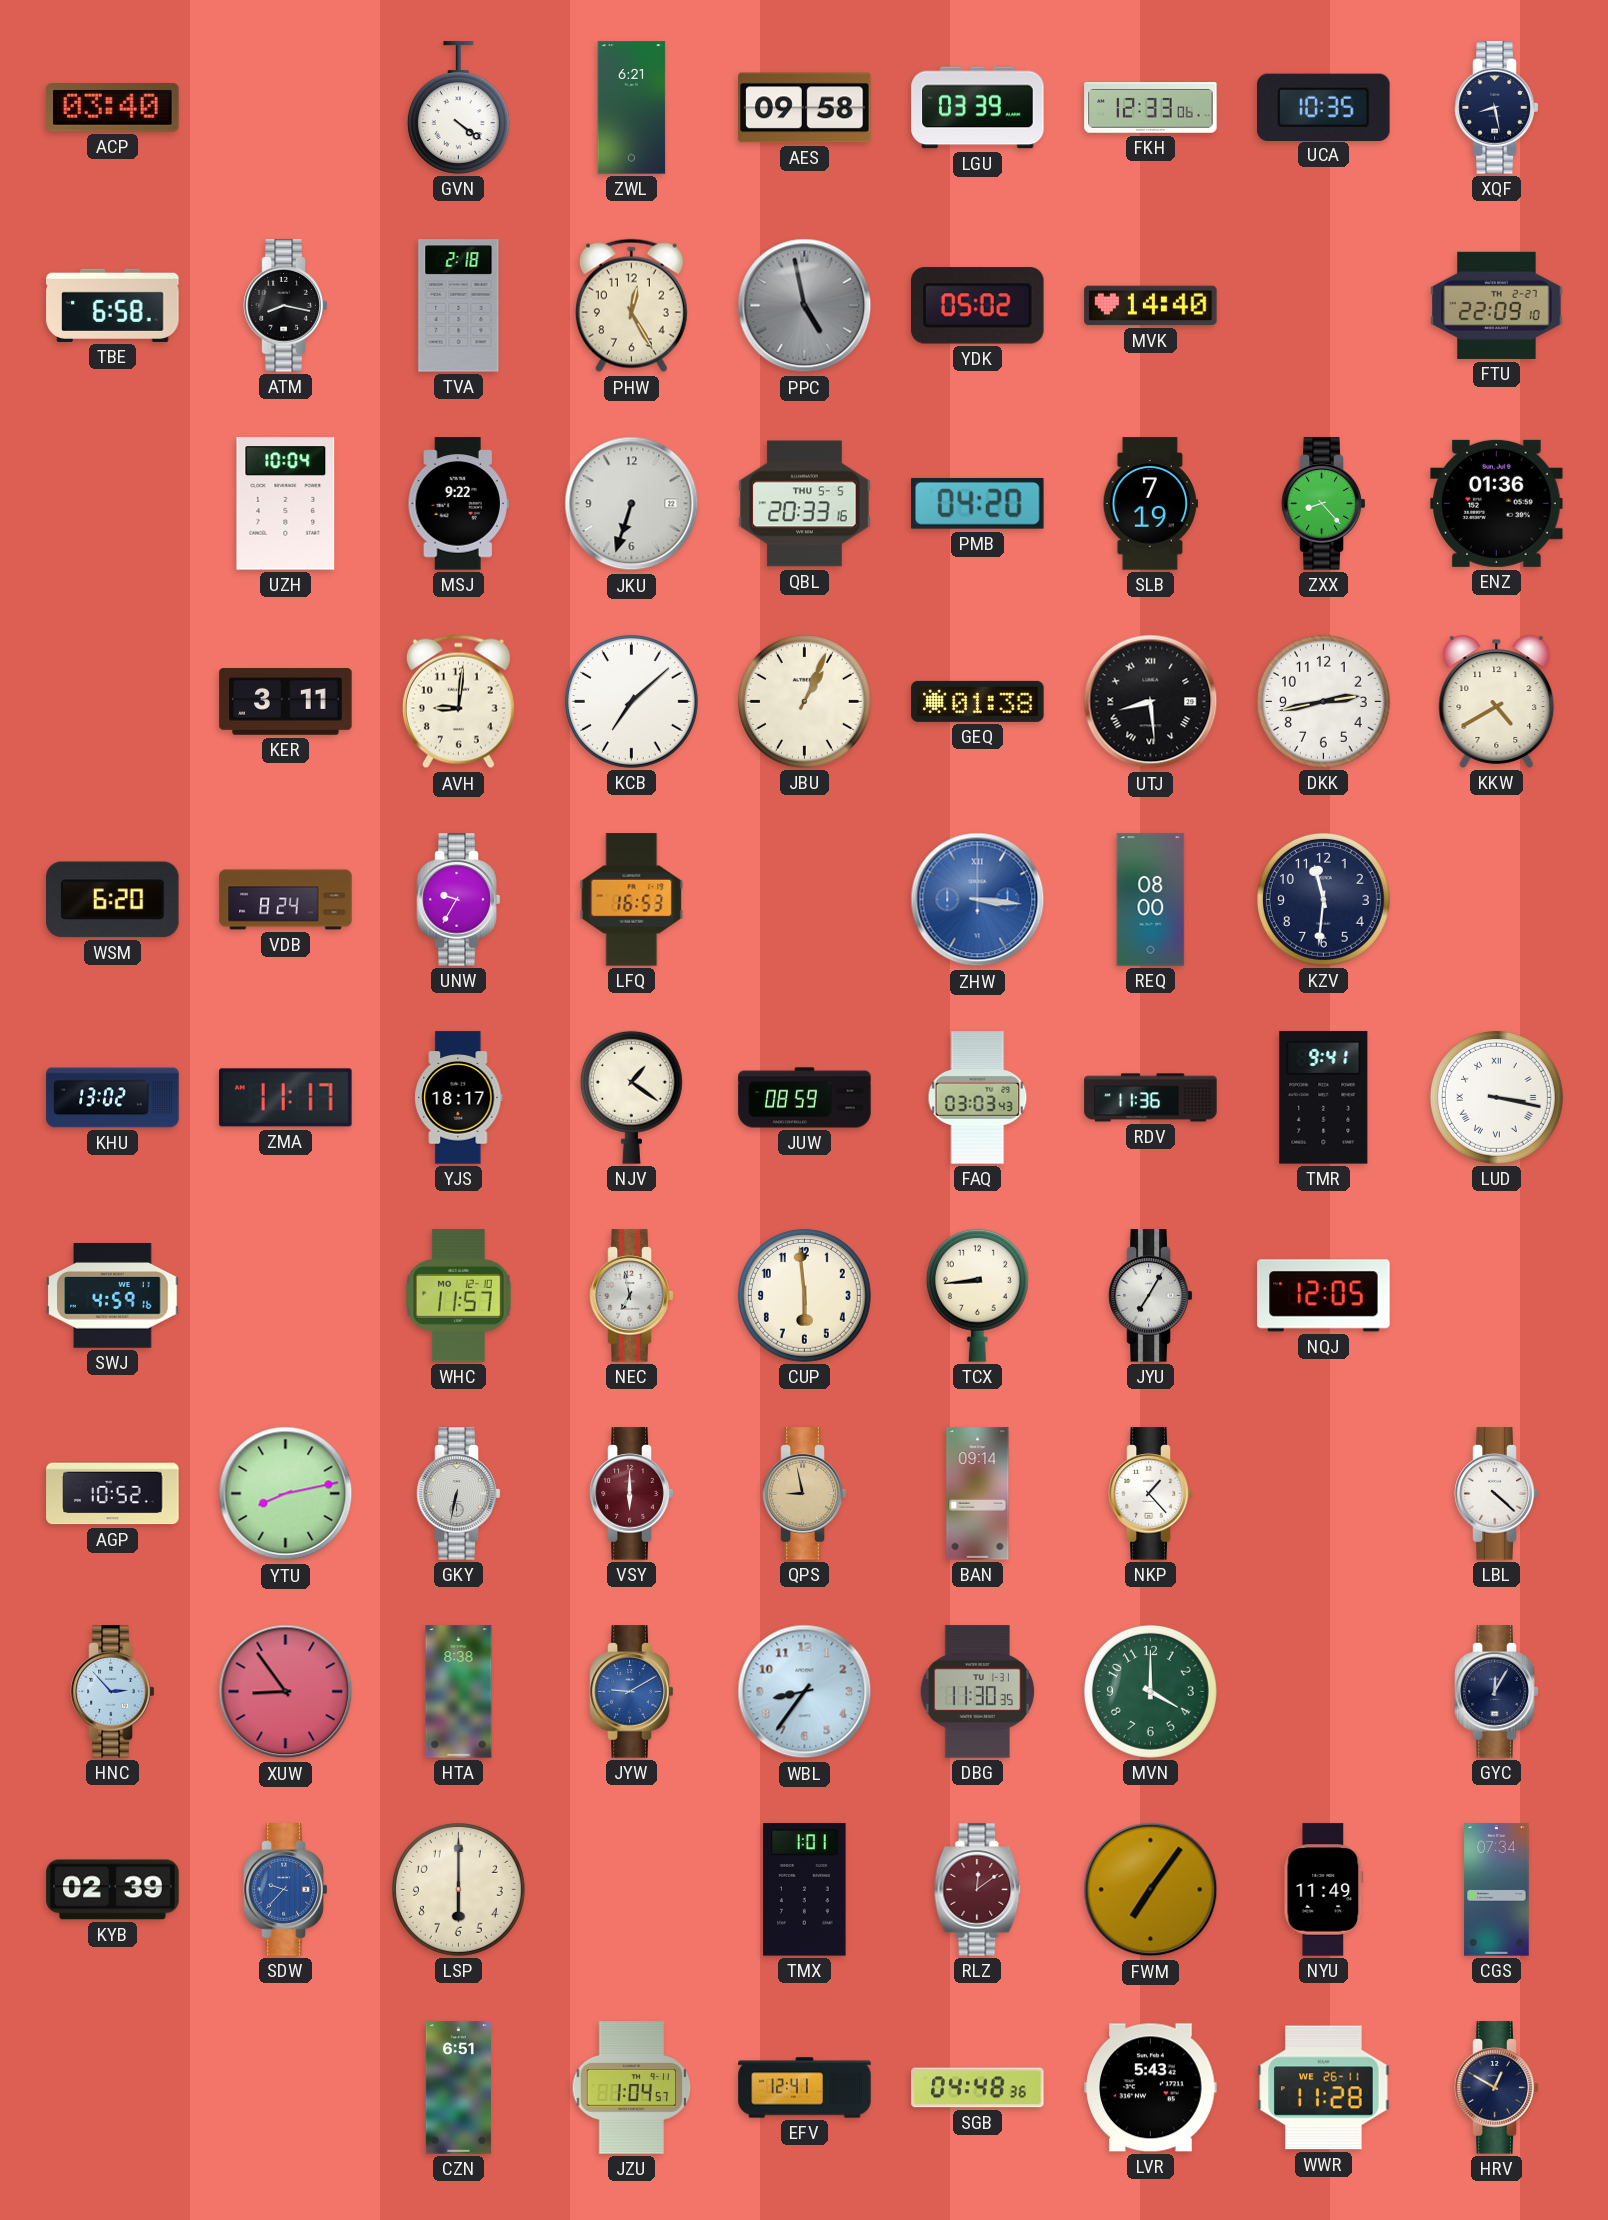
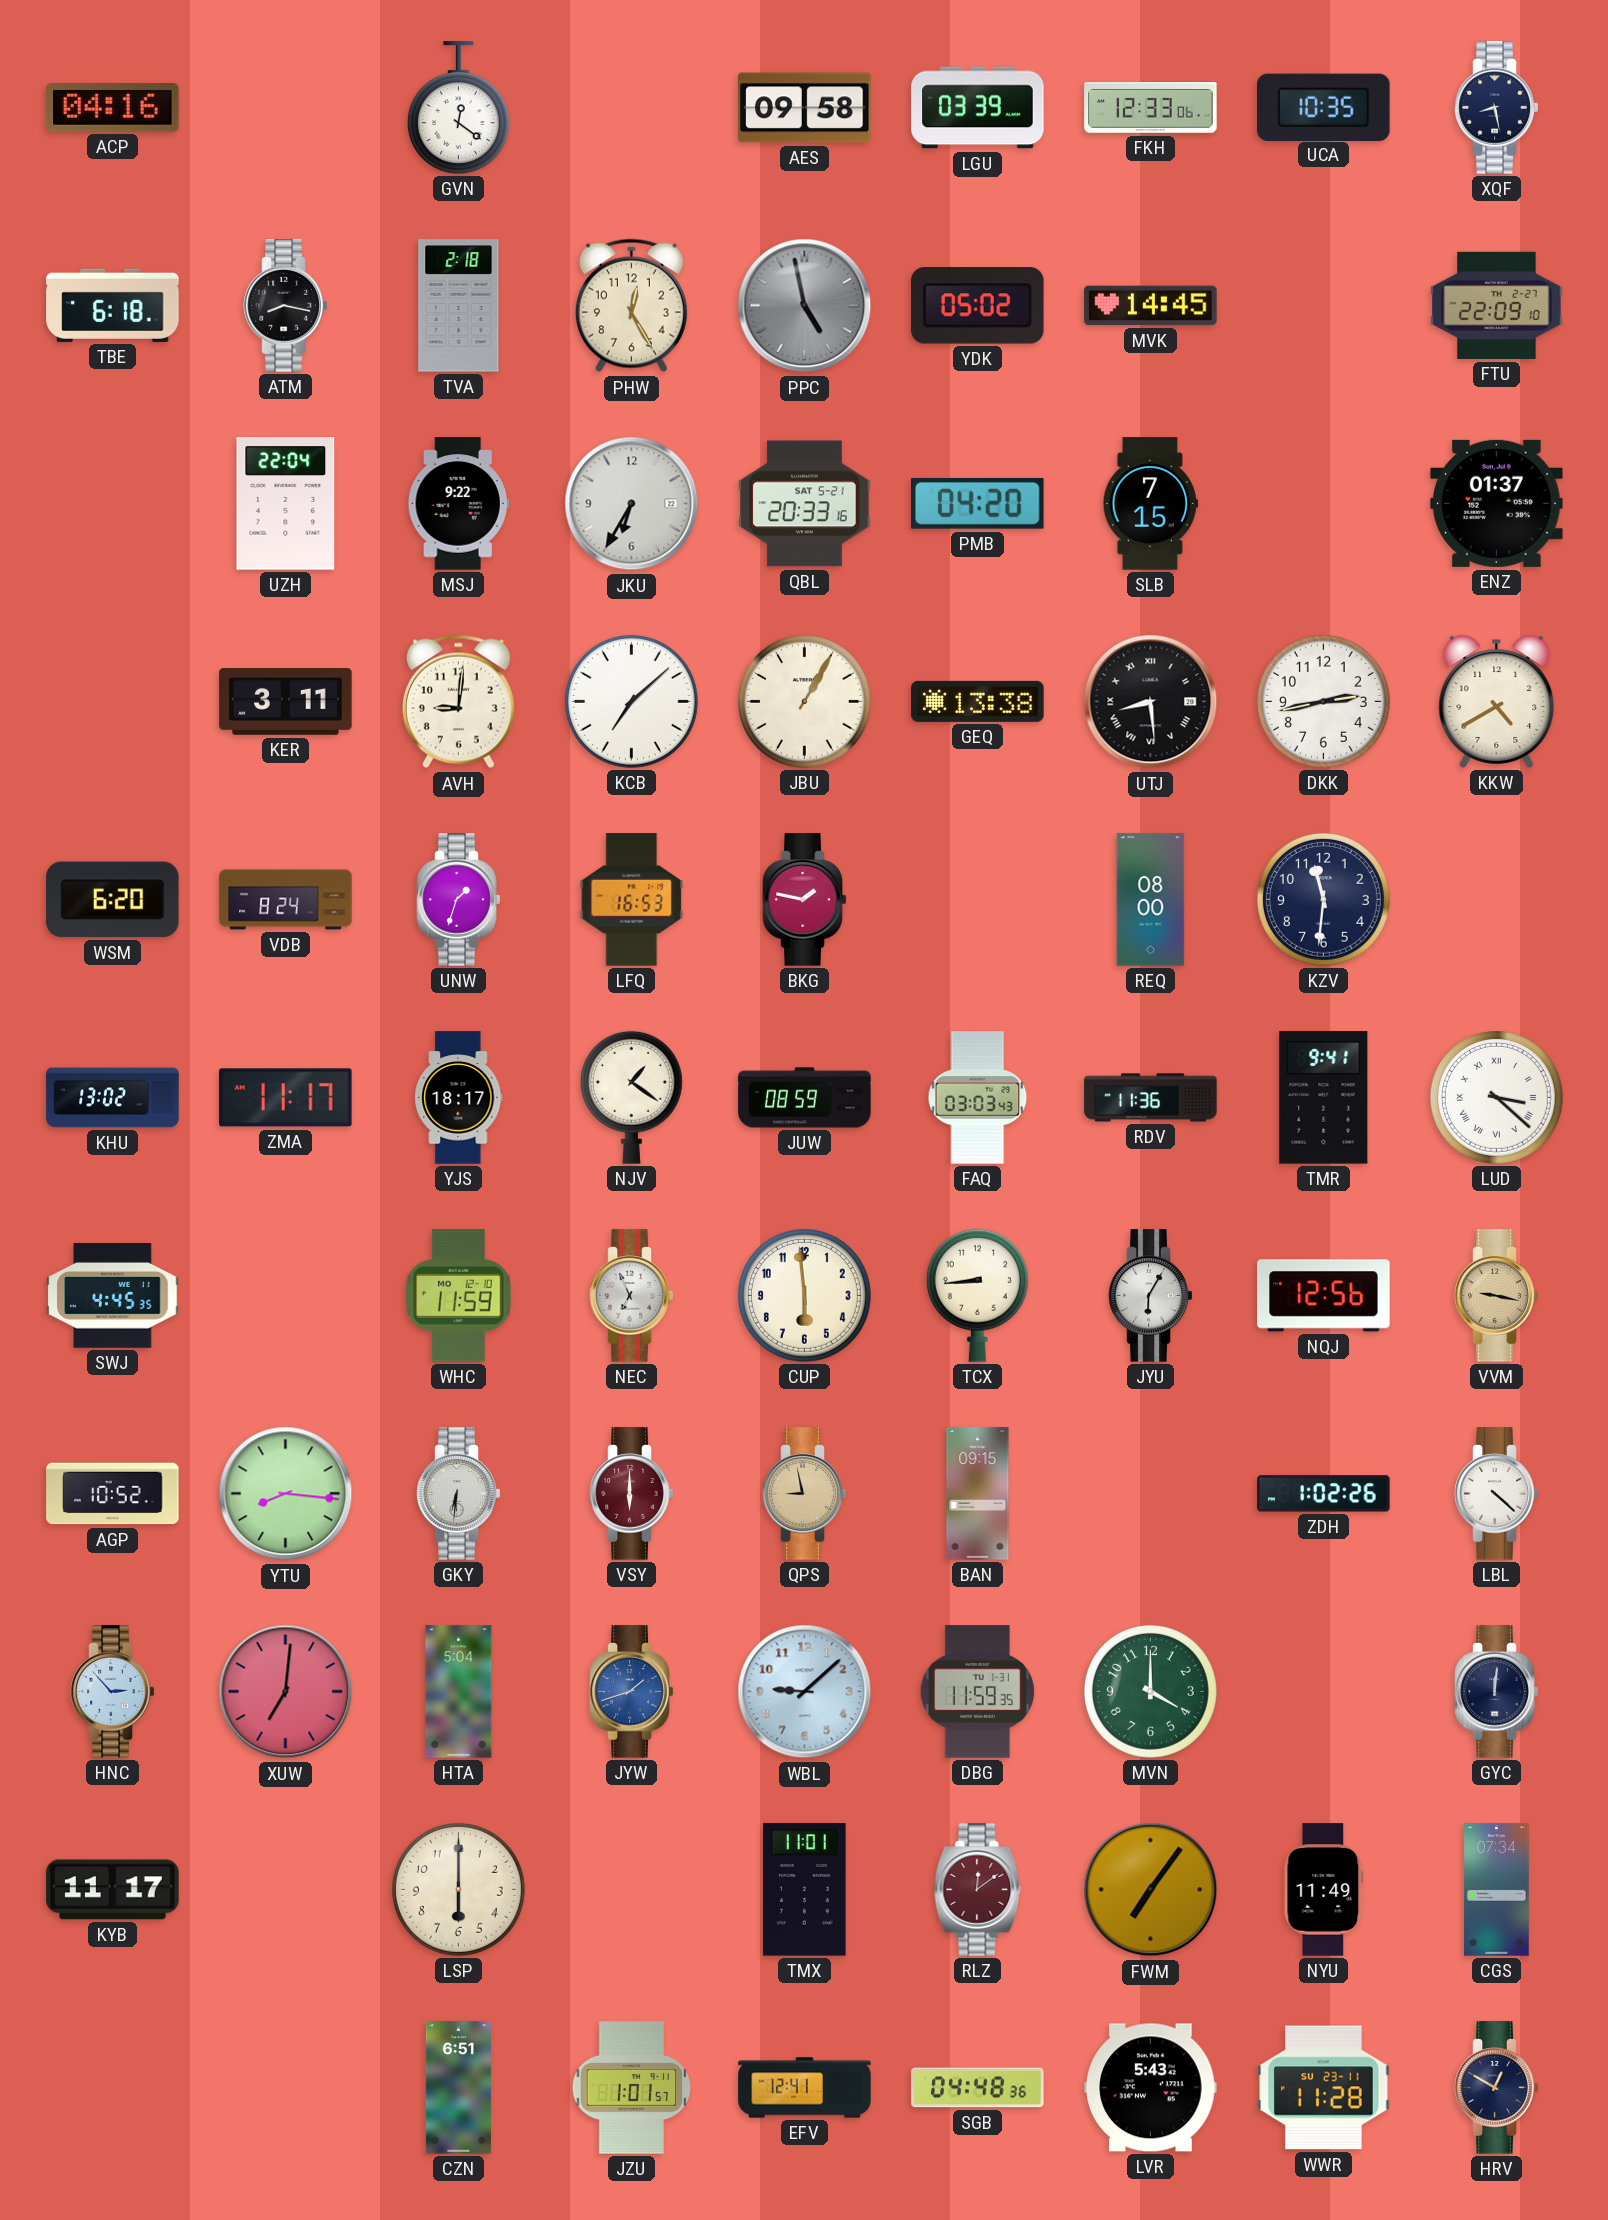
ACP: 03:40 -> 04:16 (113, 108)
GVN: 4:21 -> 12:21 (458, 108)
ZWL: 6:21 -> none (632, 108)
TBE: 6:58 -> 6:18 (113, 305)
MVK: 14:40 -> 14:45 (1151, 306)
UZH: 10:04 -> 22:04 (286, 504)
JKU: 6:33 -> 6:35 (632, 504)
QBL date: THU 5-5 -> SAT 5-21 (805, 504)
SLB: 7:19 -> 7:15 (1150, 504)
ZXX: 8:23 -> none (1324, 504)
ENZ: 01:36 -> 01:37 (1497, 503)
JBU: 1:04 -> 1:05 (804, 701)
GEQ: 01:38 -> 13:38 (978, 701)
UNW: 9:35 -> 1:33 (459, 900)
BKG: none -> 1:47 (805, 900)
ZHW: 3:16 -> none (978, 900)
LUD: 3:17 -> 3:22 (1496, 1097)
SWJ: 4:59 -> 4:45 (113, 1296)
WHC: 11:57 -> 11:59 (459, 1296)
NEC: 6:58 -> 6:56 (632, 1296)
JYU: 7:05 -> 6:05 (1151, 1296)
NQJ: 12:05 -> 12:56 (1324, 1296)
VVM: none -> 9:17 (1497, 1296)
YTU: 8:13 -> 8:16 (286, 1494)
GKY: 6:32 -> 6:31 (459, 1494)
BAN: 09:14 -> 09:15 (978, 1494)
NKP: 1:23 -> none (1151, 1494)
ZDH: none -> 1:02 (1324, 1494)
XUW: 8:54 -> 7:01 (286, 1692)
HTA: 8:38 -> 5:04 (459, 1692)
JYW: 9:10 -> 1:42 (632, 1692)
WBL: 8:36 -> 9:08 (805, 1692)
DBG: 11:30 -> 11:59 (978, 1692)
GYC: 12:05 -> 12:01 (1497, 1692)
KYB: 02:39 -> 11:17 (113, 1890)
SDW: 9:37 -> none (286, 1890)
TMX: 1:01 -> 11:01 (805, 1890)
JZU: 1:04 -> 1:01 (632, 2088)
WWR date: WE 26-11 -> SU 23-11 (1324, 2088)
